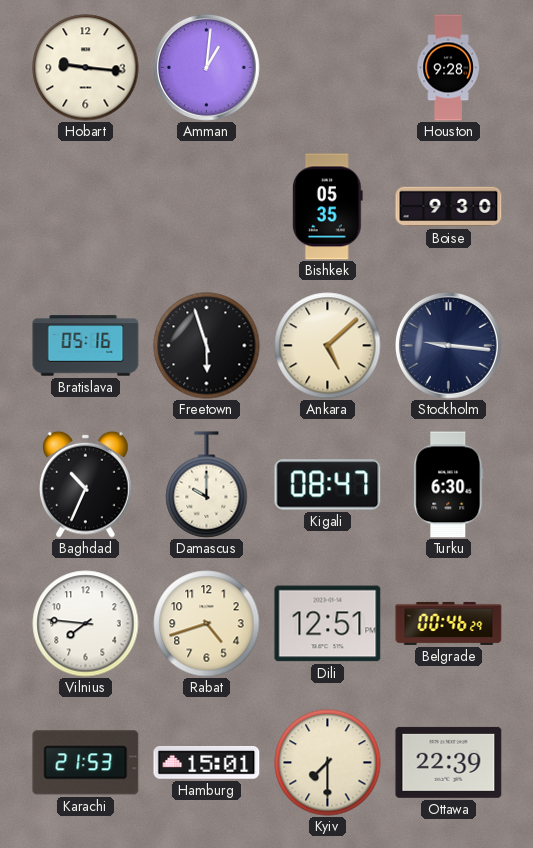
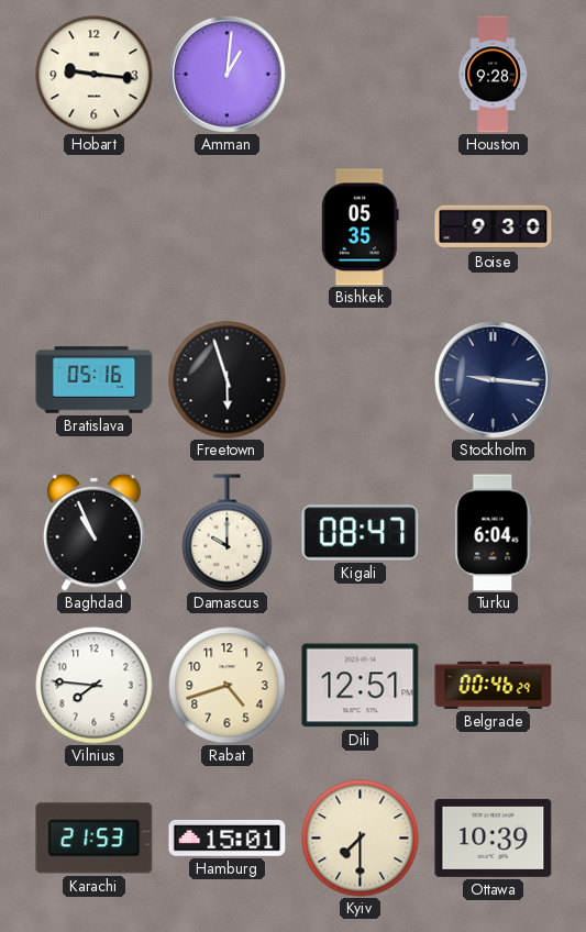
Ankara: 5:08 -> none (328, 346)
Baghdad: 10:34 -> 10:56 (95, 532)
Turku: 6:30 -> 6:04 (494, 533)
Ottawa: 22:39 -> 10:39 (494, 837)
